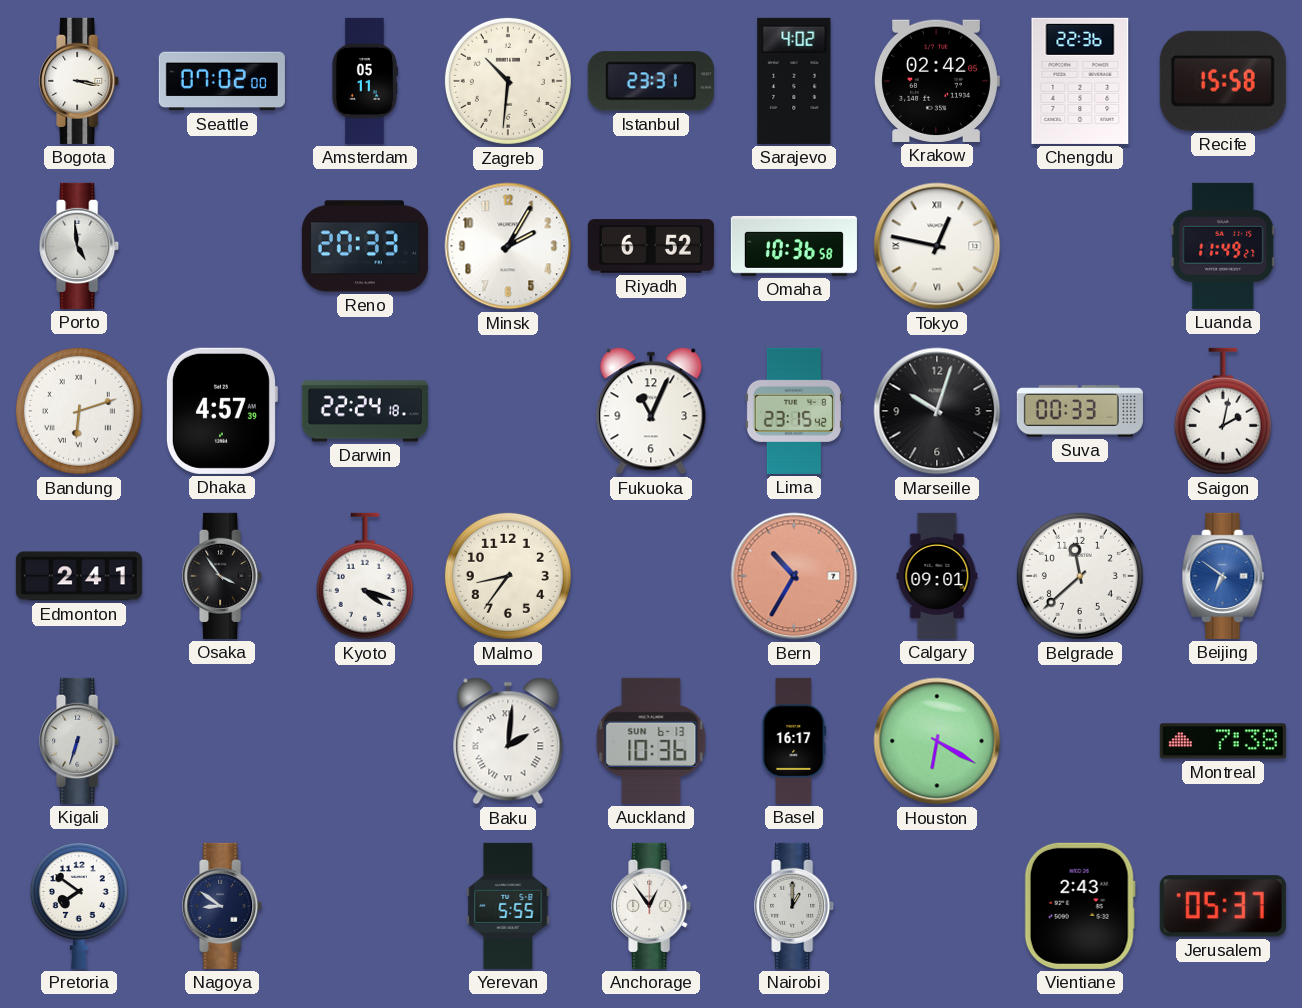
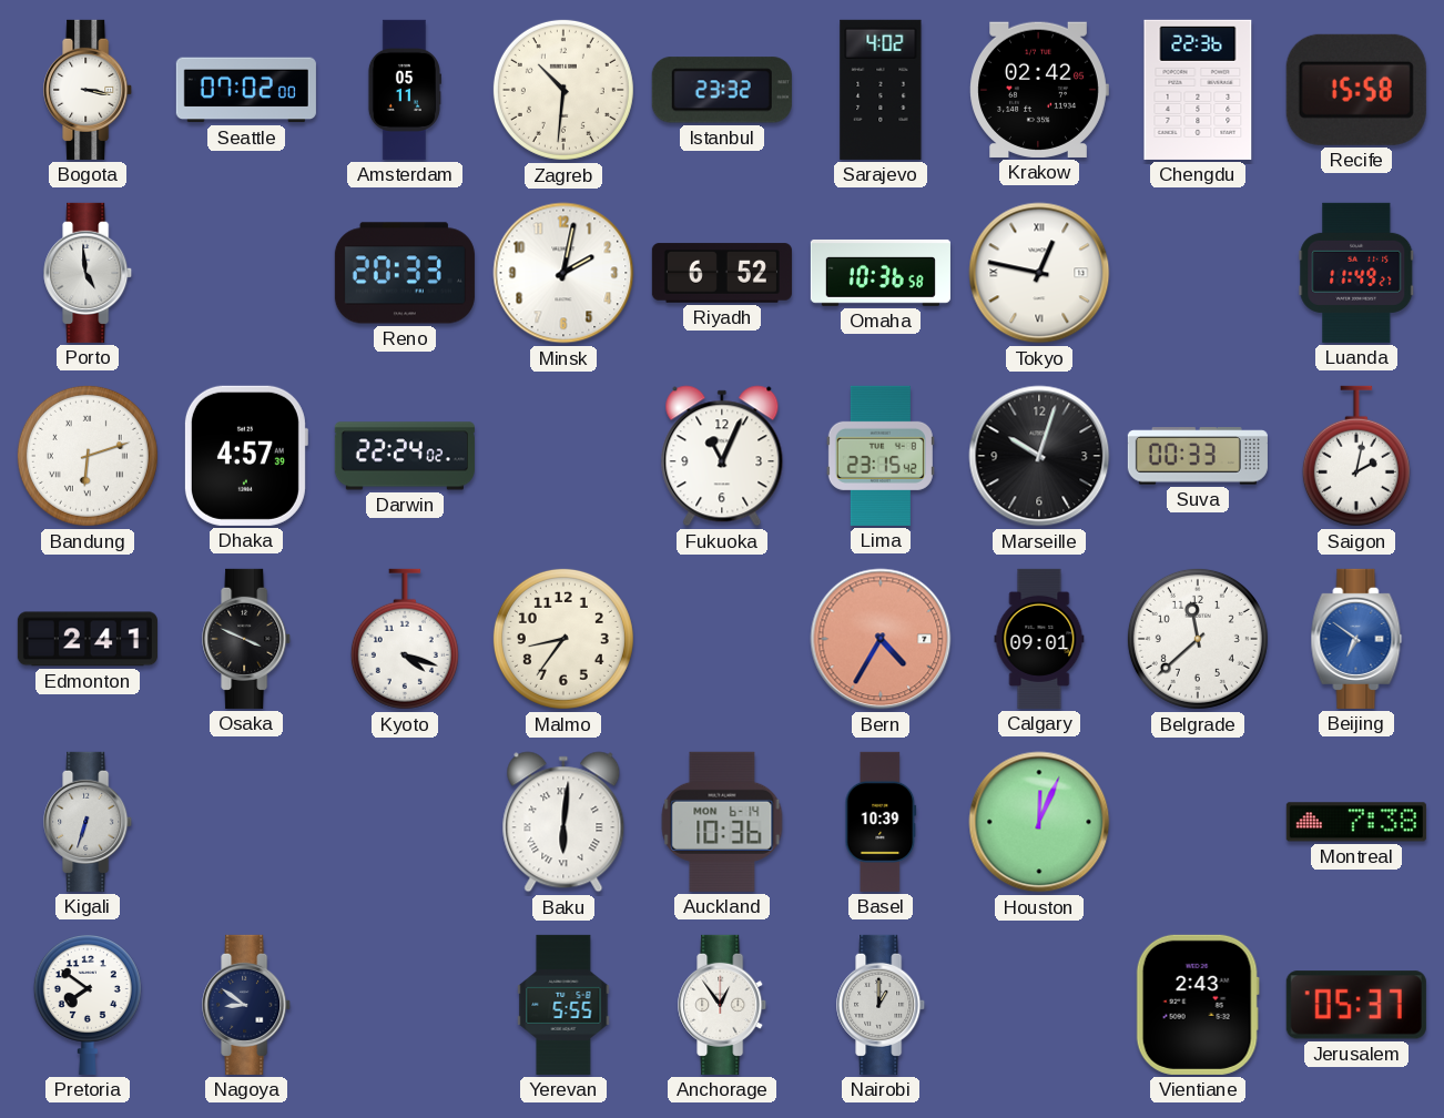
Istanbul: 23:31 -> 23:32 (722, 90)
Minsk: 2:05 -> 2:02 (563, 273)
Darwin: 22:24:18 -> 22:24:02 (405, 456)
Osaka: 3:54 -> 3:49 (247, 639)
Bern: 10:35 -> 4:35 (881, 639)
Baku: 2:01 -> 6:01 (563, 822)
Auckland date: SUN 6-13 -> MON 6-14 (722, 822)
Basel: 16:17 -> 10:39 (881, 822)
Houston: 6:20 -> 12:04 (1039, 822)
